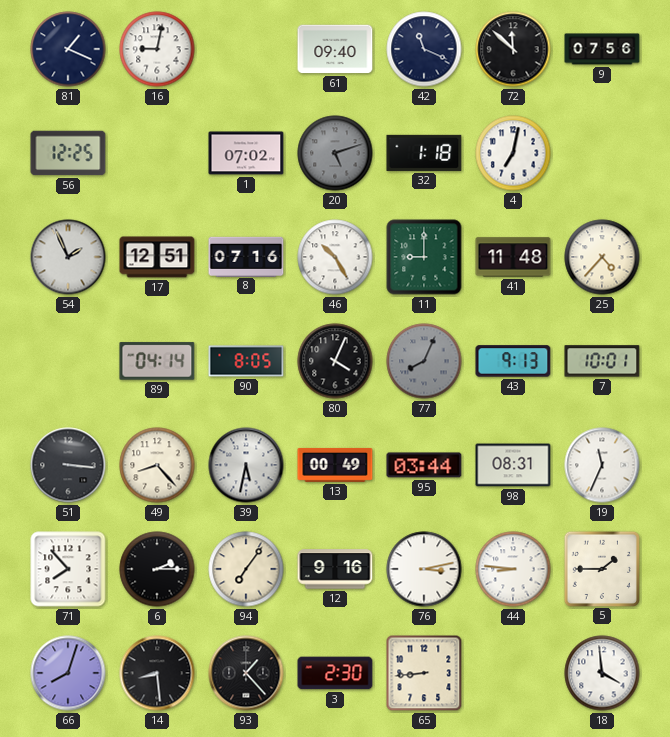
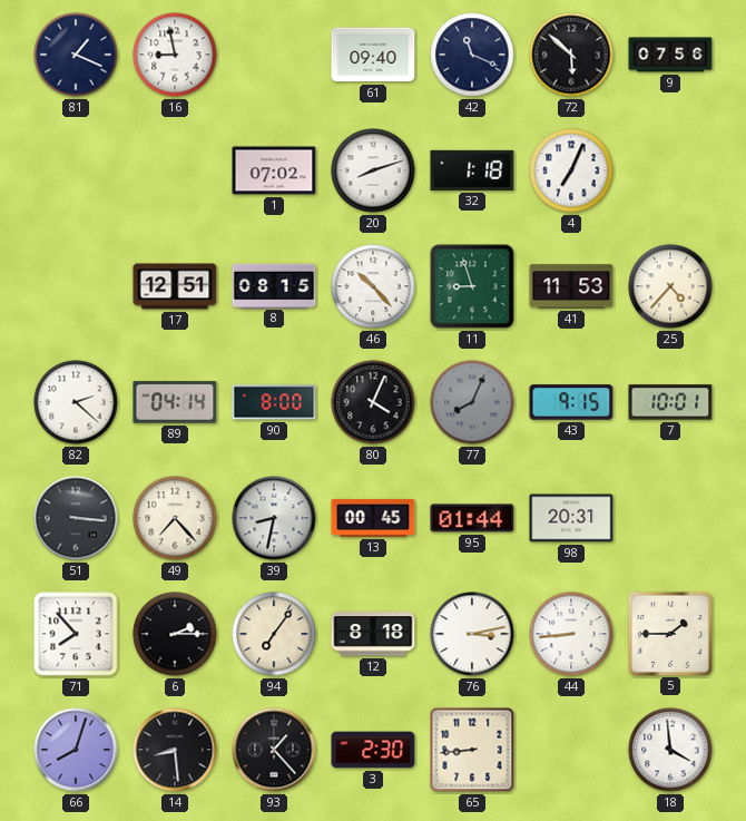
16: 9:02 -> 8:58 (175, 55)
72: 11:52 -> 5:52 (571, 55)
56: 12:25 -> none (68, 153)
20: 5:12 -> 8:12 (373, 170)
20 dial: grey -> white (373, 170)
4: 7:02 -> 7:04 (571, 170)
54: 1:56 -> none (68, 257)
8: 07:16 -> 08:15 (274, 285)
46: 10:25 -> 10:23 (373, 286)
11: 9:00 -> 8:57 (472, 286)
41: 11:48 -> 11:53 (571, 286)
82: none -> 2:22 (76, 402)
90: 8:05 -> 8:00 (274, 402)
43: 9:13 -> 9:15 (571, 402)
49: 8:23 -> 7:23 (175, 518)
39: 5:32 -> 8:32 (274, 518)
13: 00:49 -> 00:45 (373, 518)
95: 03:44 -> 01:44 (472, 518)
98: 08:31 -> 20:31 (571, 518)
19: 11:34 -> none (602, 465)
12: 9:16 -> 8:18 (373, 634)
44: 8:46 -> 8:44 (571, 634)
